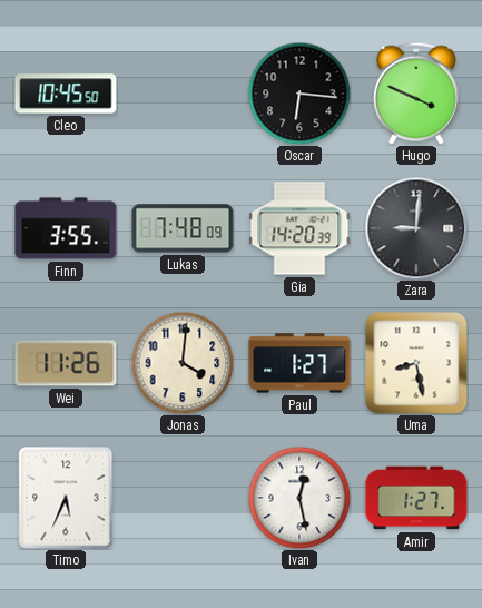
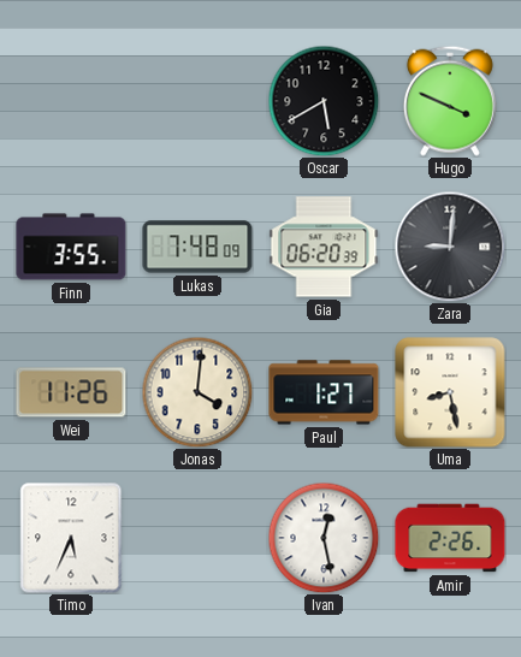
Cleo: 10:45 -> none (66, 94)
Oscar: 6:16 -> 5:40 (324, 101)
Gia: 14:20 -> 06:20 (324, 247)
Amir: 1:27 -> 2:26 (450, 538)
